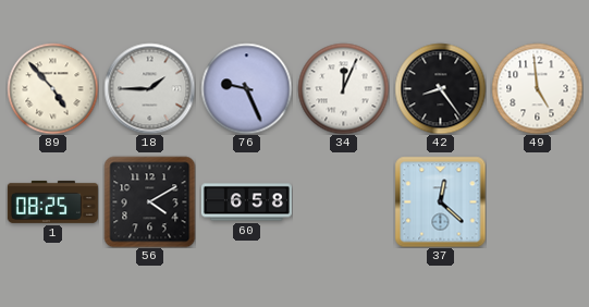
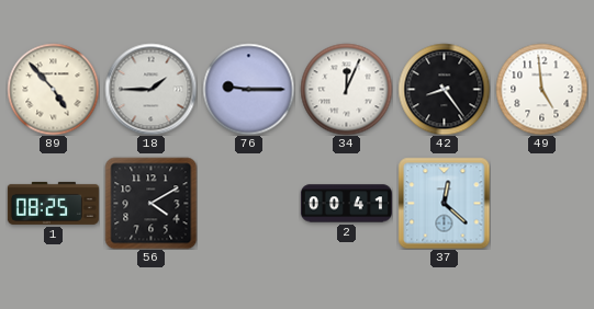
76: 9:26 -> 9:15 (248, 89)
60: 6:58 -> none (246, 202)
2: none -> 00:41 (346, 204)
